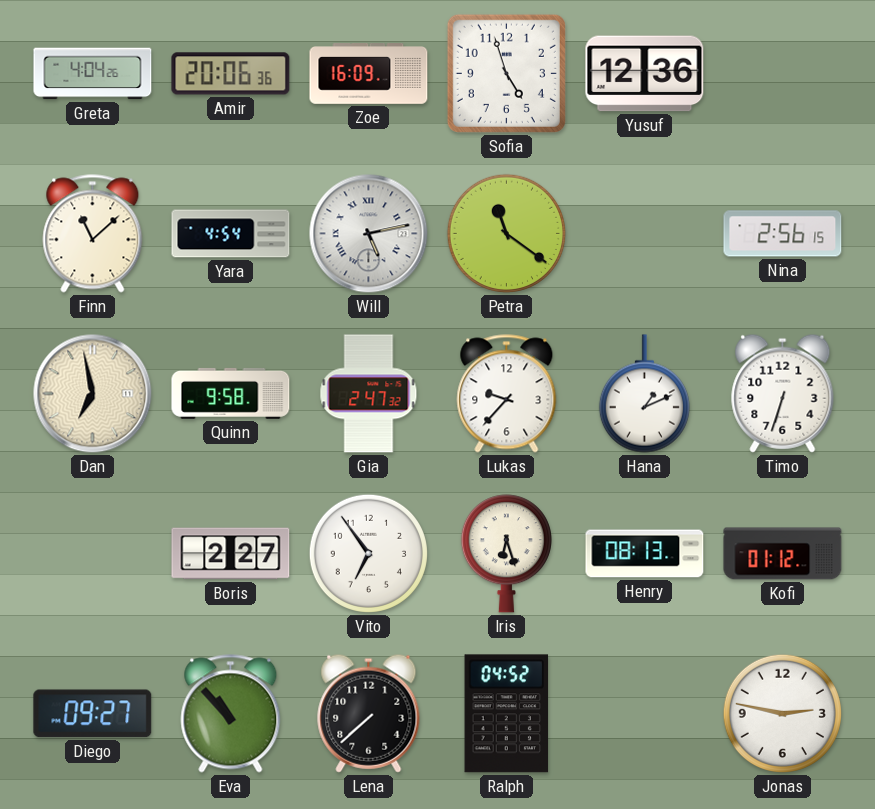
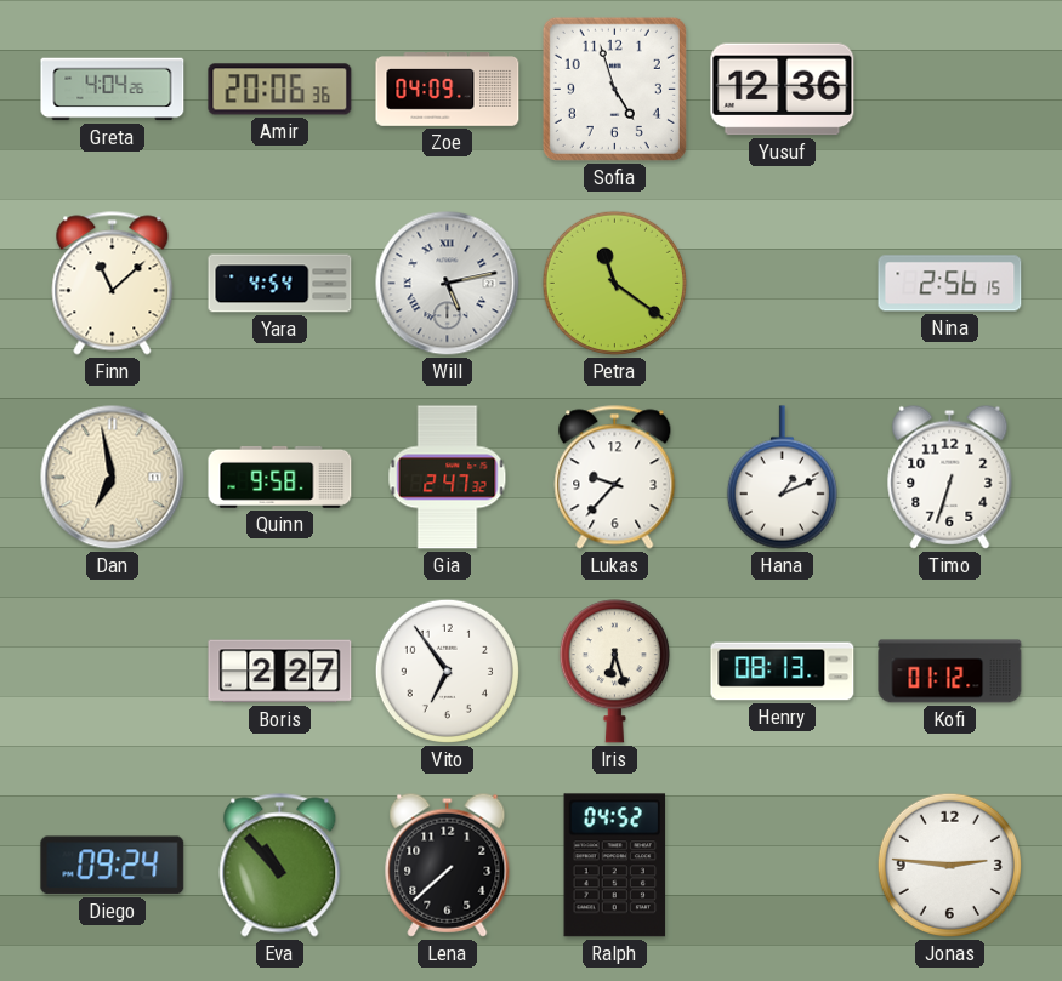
Zoe: 16:09 -> 04:09 (448, 90)
Diego: 09:27 -> 09:24 (113, 866)
Jonas: 2:47 -> 2:46 (949, 865)
